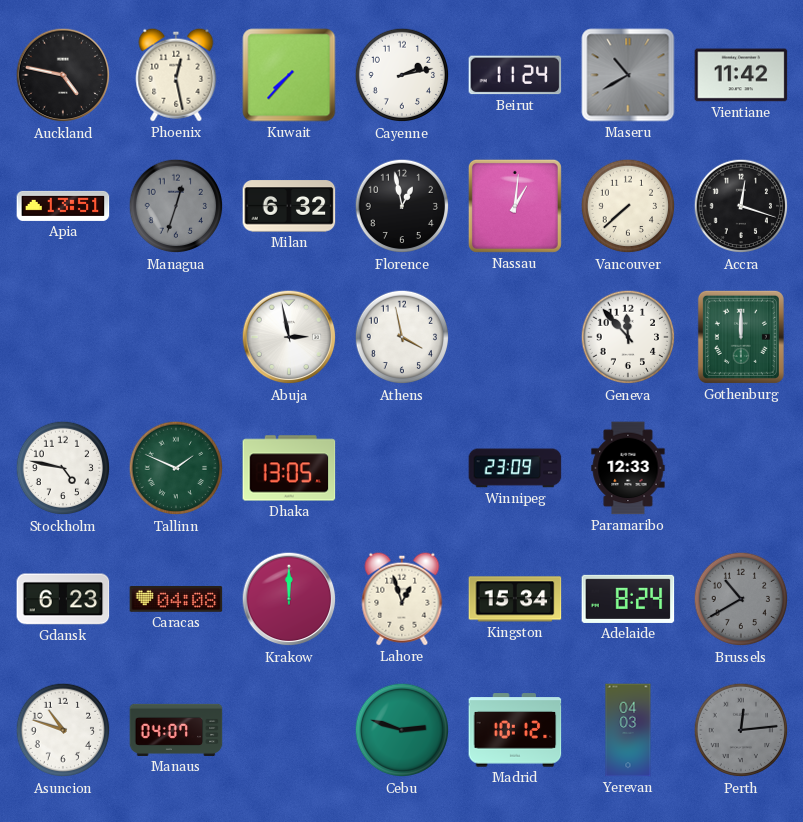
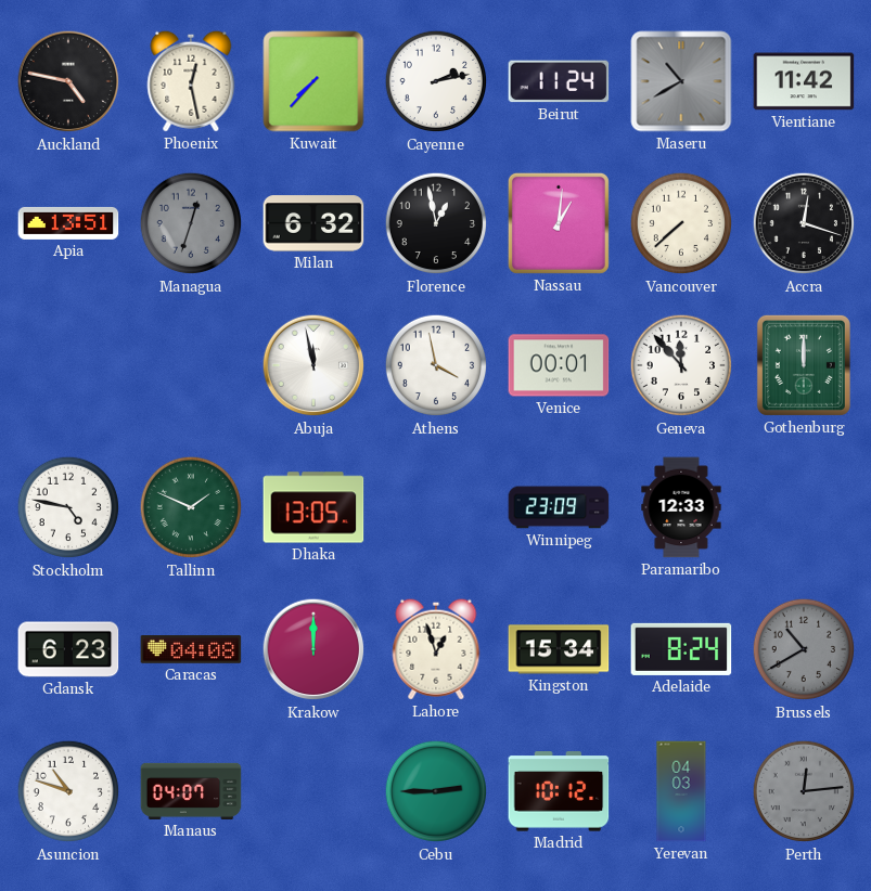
Abuja: 2:58 -> 11:58 (313, 365)
Venice: none -> 00:01 (559, 365)
Cebu: 2:48 -> 2:45 (436, 791)
